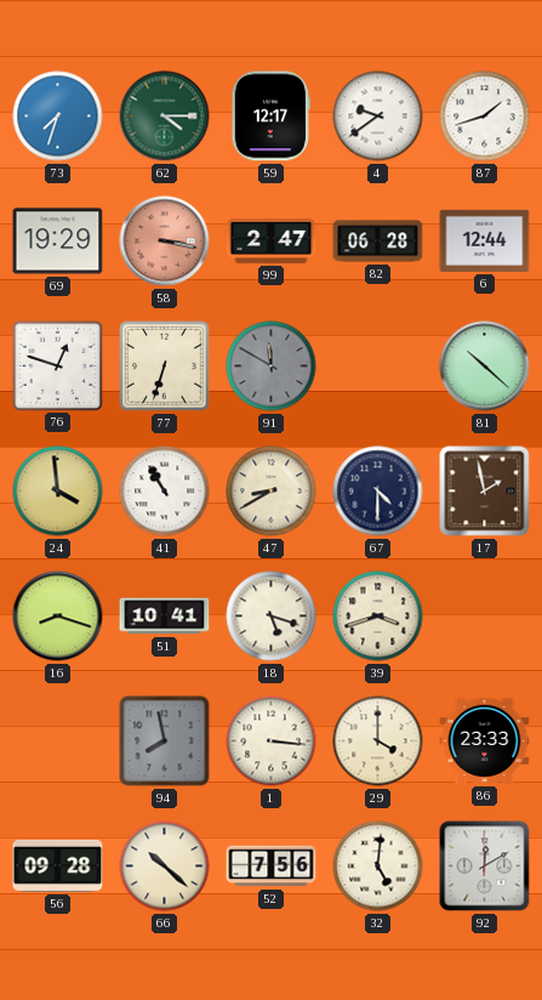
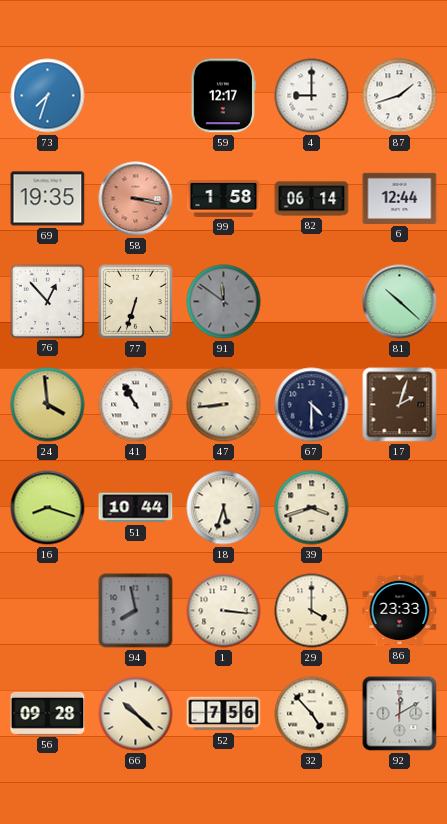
62: 4:15 -> none (165, 117)
4: 9:39 -> 9:00 (312, 96)
69: 19:29 -> 19:35 (48, 199)
99: 2:47 -> 1:58 (224, 198)
82: 06:28 -> 06:14 (312, 199)
76: 12:48 -> 12:53 (47, 301)
91: 11:50 -> 11:51 (224, 302)
47: 8:40 -> 8:44 (224, 405)
17: 1:58 -> 2:03 (400, 405)
51: 10:41 -> 10:44 (136, 508)
18: 5:18 -> 5:33 (224, 508)
32: 5:01 -> 4:53 (312, 714)
